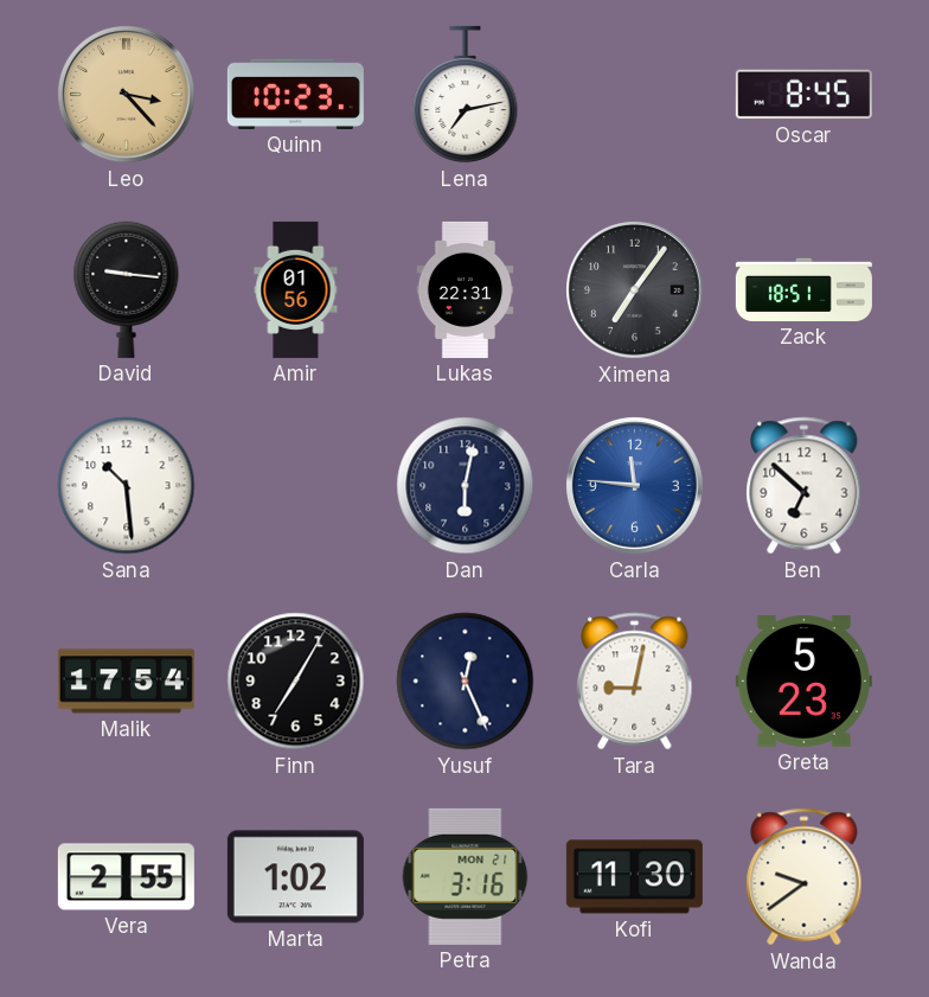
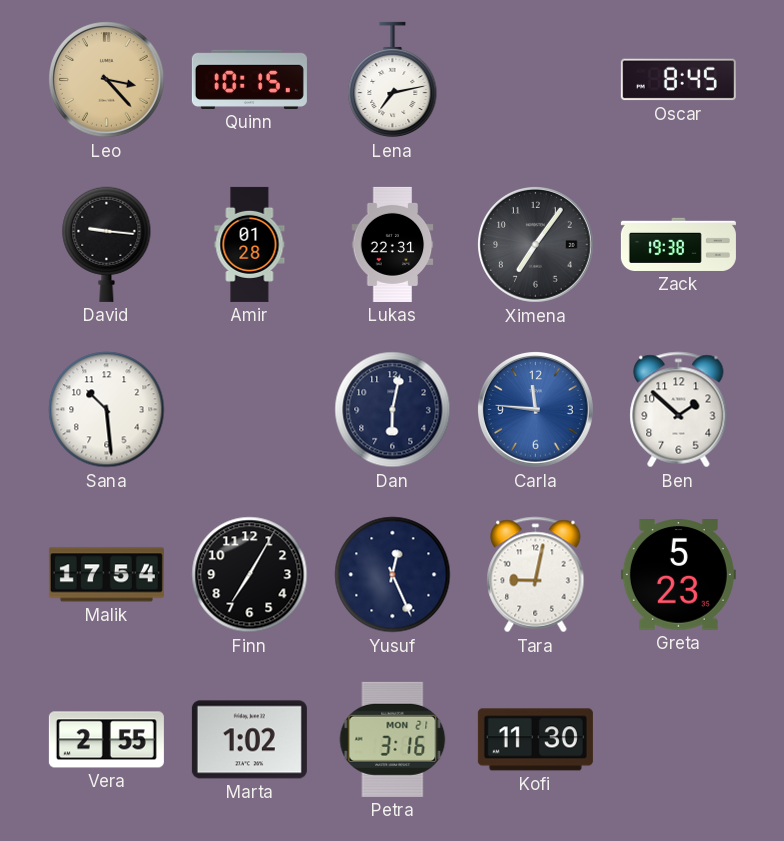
Quinn: 10:23 -> 10:15 (249, 79)
Amir: 01:56 -> 01:28 (250, 244)
Zack: 18:51 -> 19:38 (678, 244)
Ben: 6:52 -> 1:52 (679, 410)
Wanda: 9:39 -> none (805, 877)
